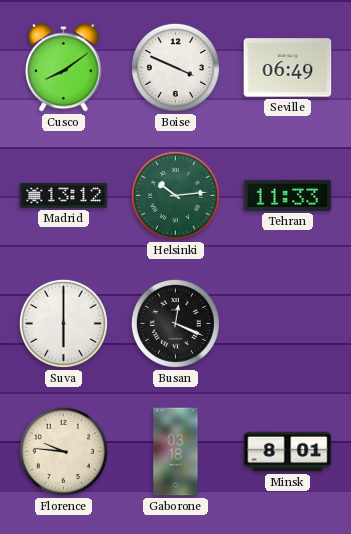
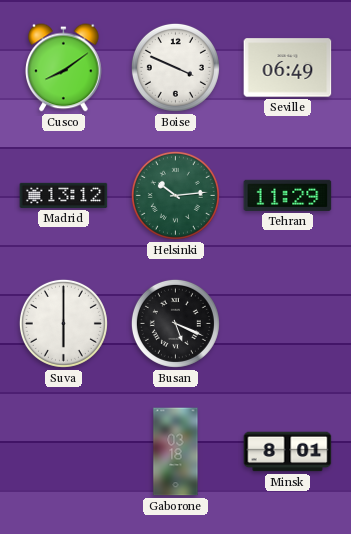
Tehran: 11:33 -> 11:29 (288, 195)
Busan: 12:19 -> 5:19 (175, 323)
Florence: 9:46 -> none (63, 451)
